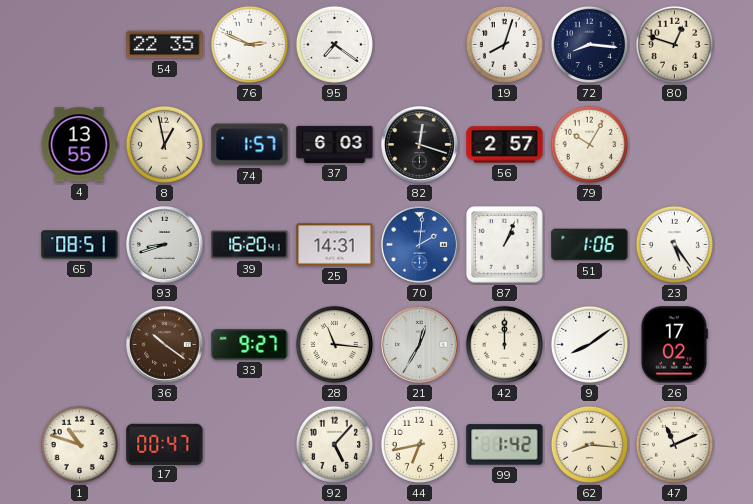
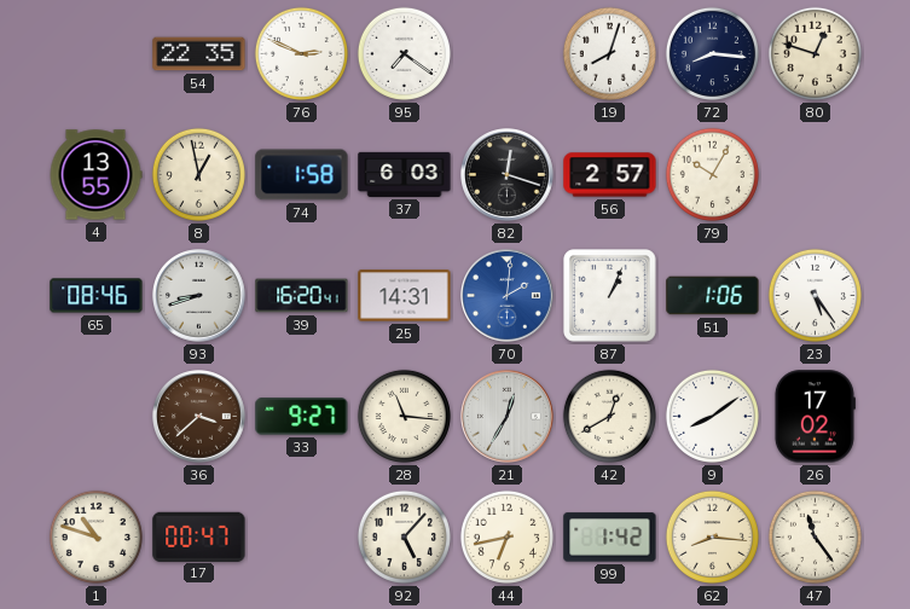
74: 1:57 -> 1:58 (302, 175)
65: 08:51 -> 08:46 (97, 296)
36: 10:21 -> 3:38 (199, 417)
42: 12:00 -> 12:40 (609, 416)
47: 11:11 -> 11:24 (815, 536)
